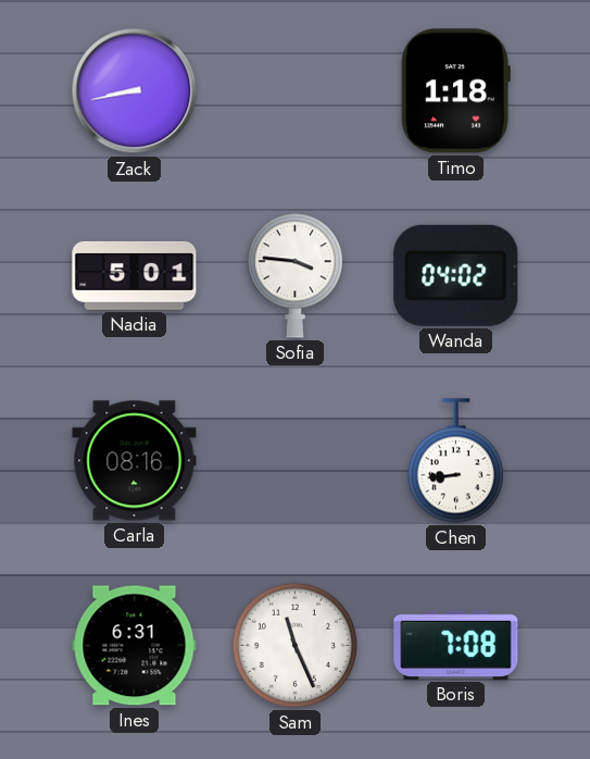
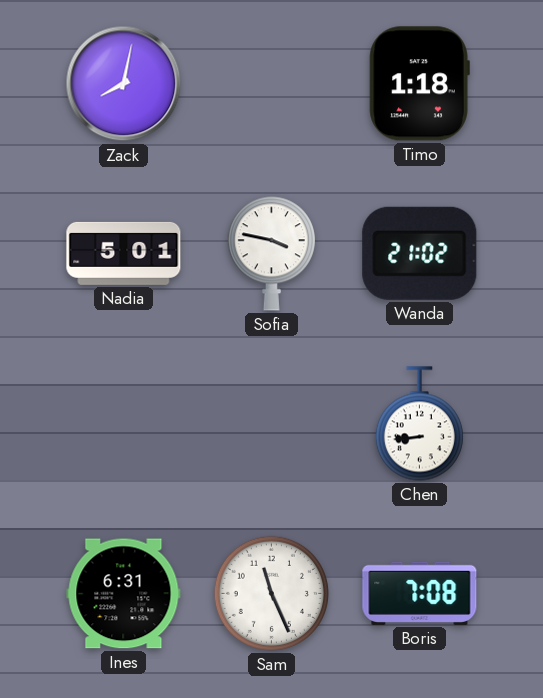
Zack: 8:43 -> 8:02 (124, 84)
Sofia: 3:46 -> 3:47 (271, 254)
Wanda: 04:02 -> 21:02 (420, 253)
Carla: 08:16 -> none (135, 461)
